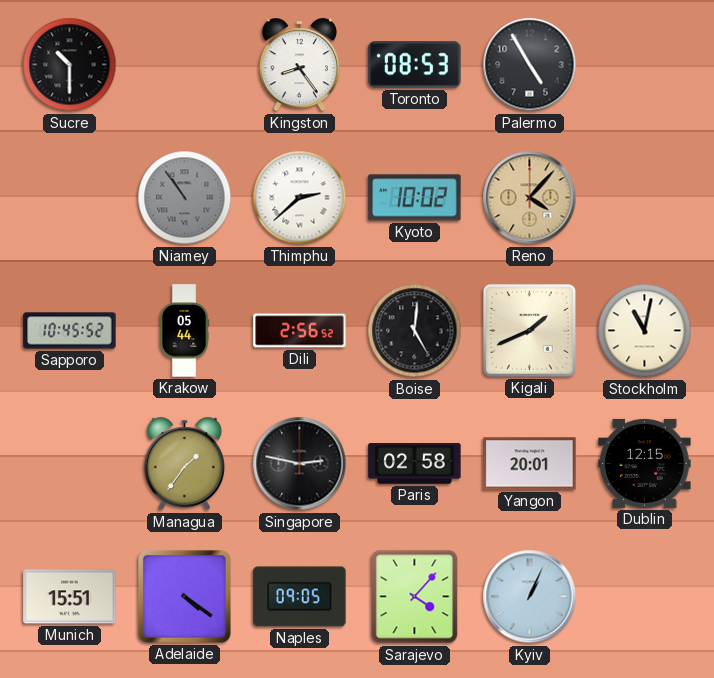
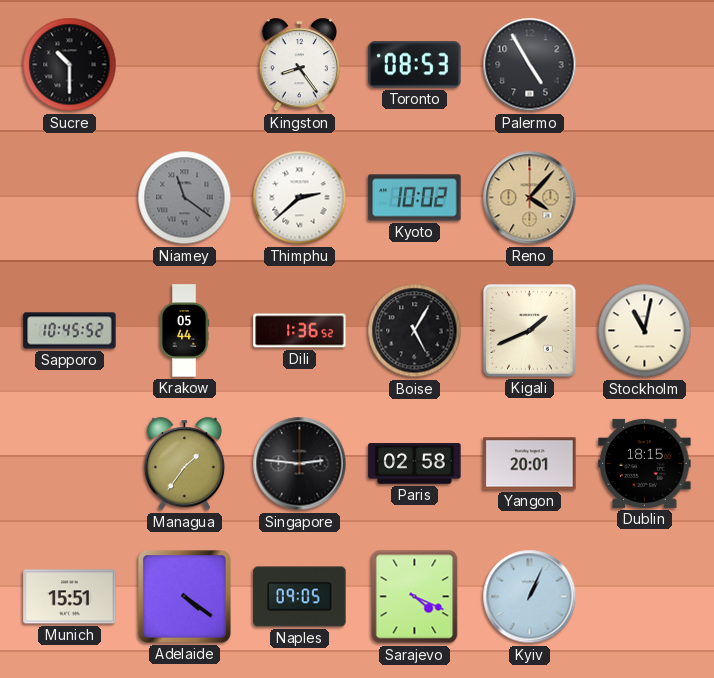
Niamey: 10:54 -> 11:21 (185, 198)
Dili: 2:56 -> 1:36 (300, 331)
Boise: 5:01 -> 5:05 (415, 331)
Singapore: 2:47 -> 2:46 (300, 464)
Dublin: 12:15 -> 18:15 (645, 463)
Sarajevo: 4:07 -> 4:19 (415, 597)
